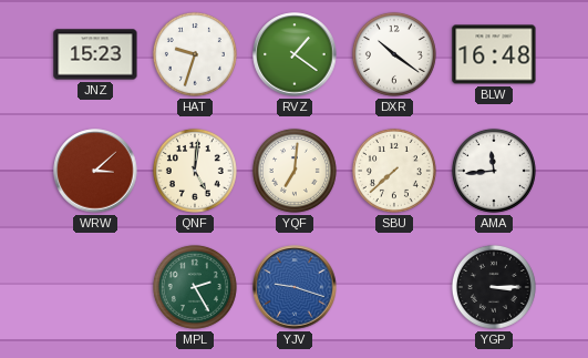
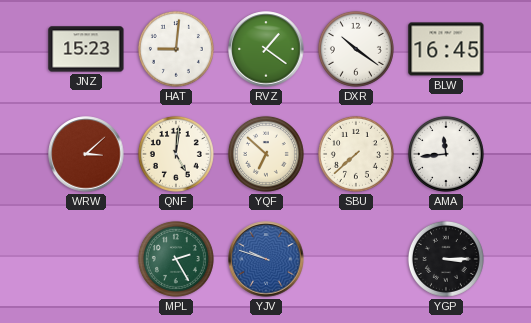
HAT: 9:33 -> 9:01 (176, 49)
BLW: 16:48 -> 16:45 (446, 49)
YQF: 7:01 -> 6:52 (266, 154)
YJV: 9:18 -> 9:48 (266, 259)
